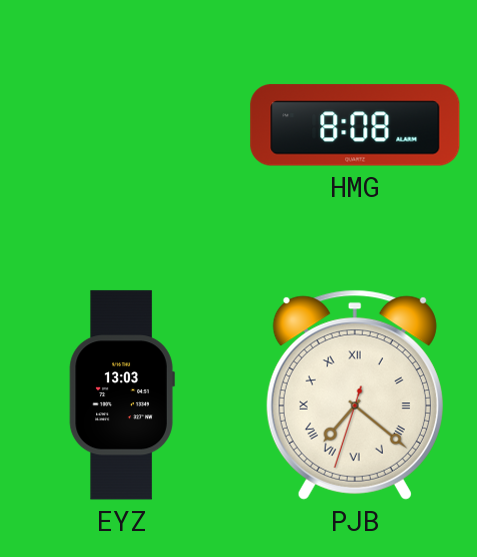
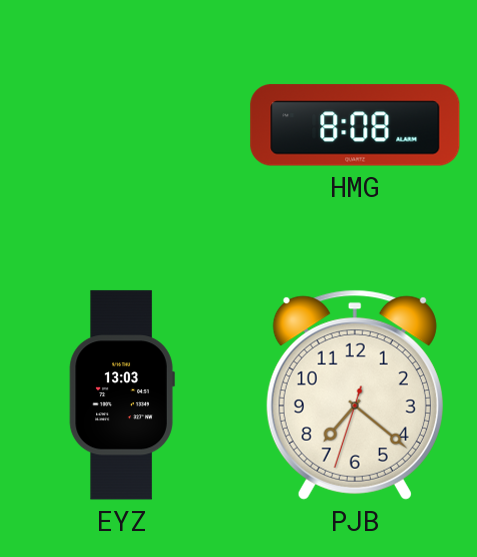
PJB numerals: Roman -> Arabic (355, 395)
